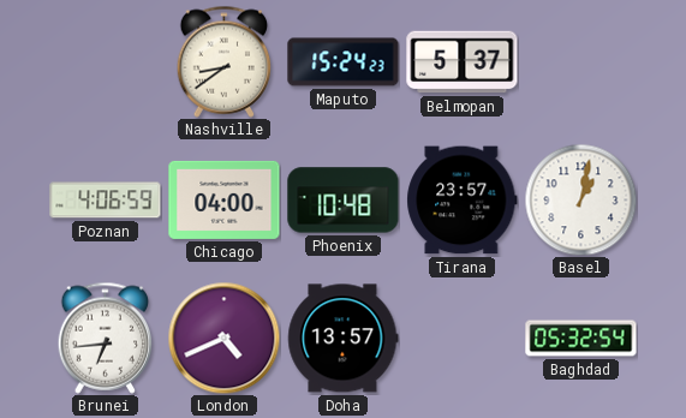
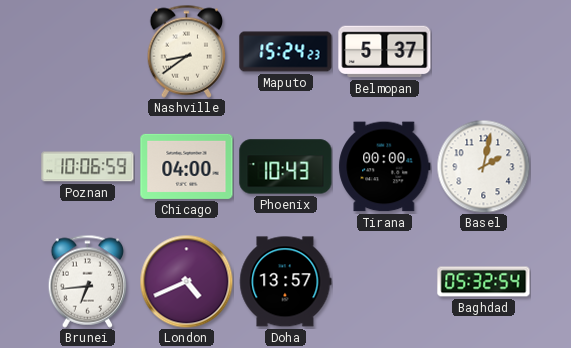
Poznan: 4:06 -> 10:06 (88, 167)
Phoenix: 10:48 -> 10:43 (286, 167)
Tirana: 23:57 -> 00:00 (385, 167)
Basel: 1:02 -> 2:02 (483, 166)
